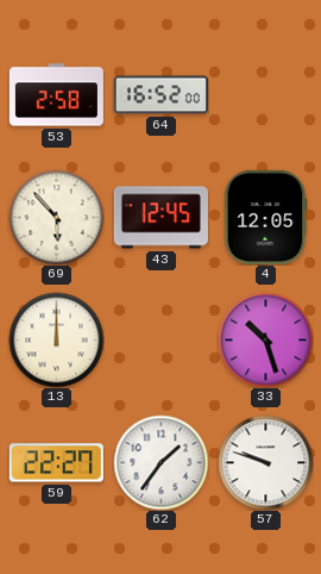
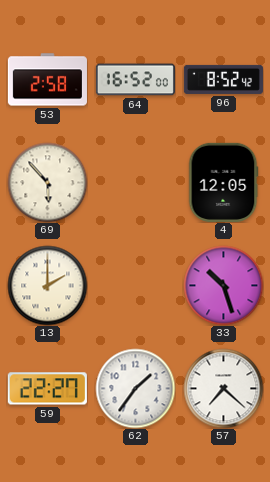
96: none -> 8:52 (223, 79)
43: 12:45 -> none (160, 218)
13: 12:00 -> 2:00 (47, 285)
57: 9:48 -> 7:22 (223, 388)
